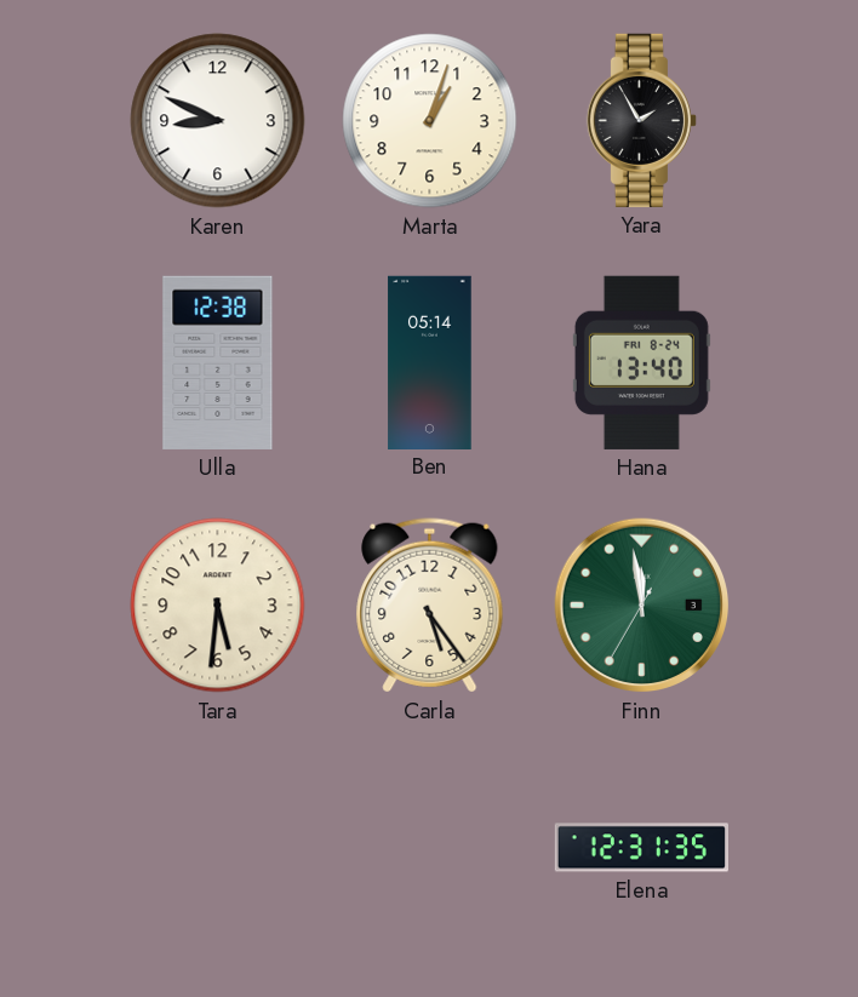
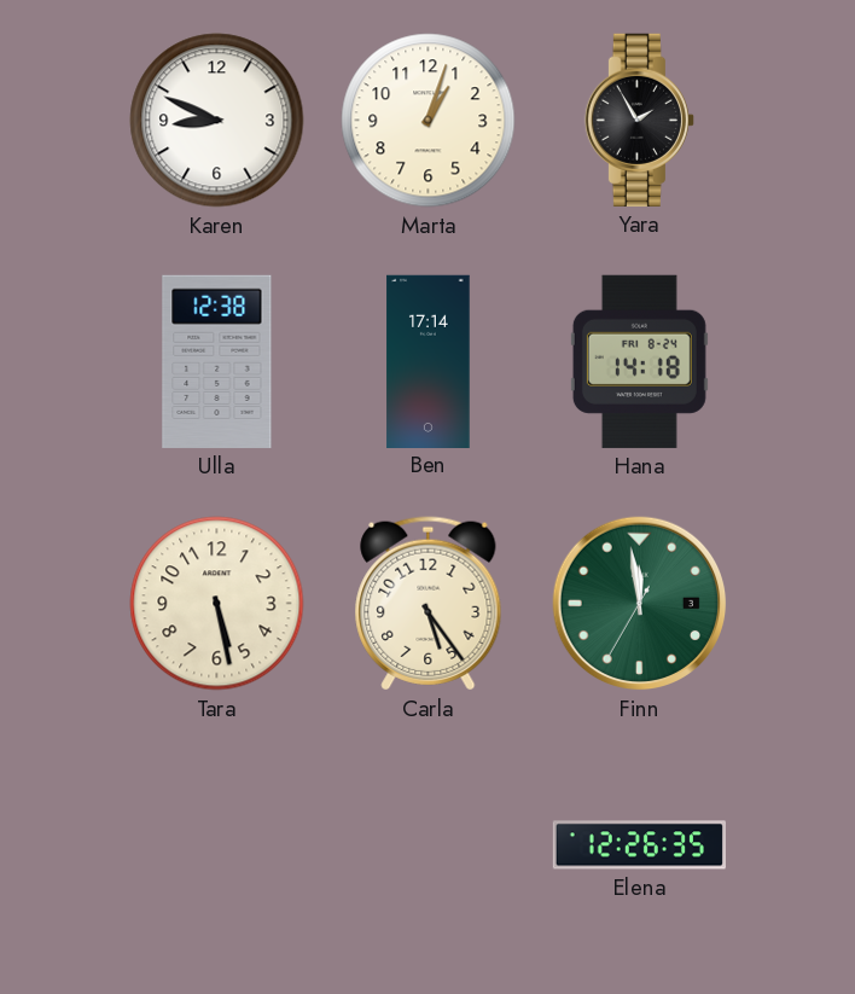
Ben: 05:14 -> 17:14 (429, 361)
Hana: 13:40 -> 14:18 (639, 361)
Tara: 5:31 -> 5:28 (217, 604)
Elena: 12:31 -> 12:26 (639, 845)
